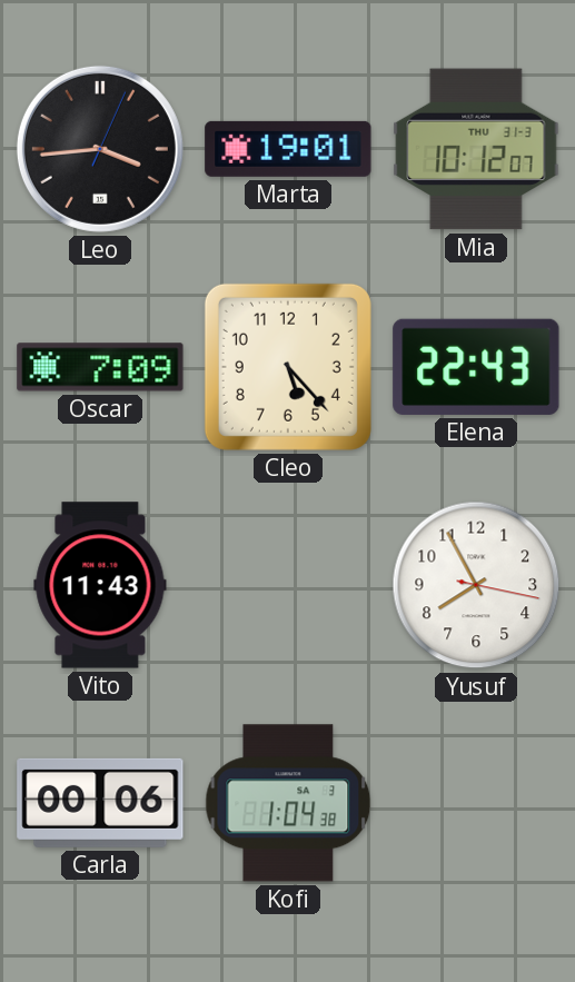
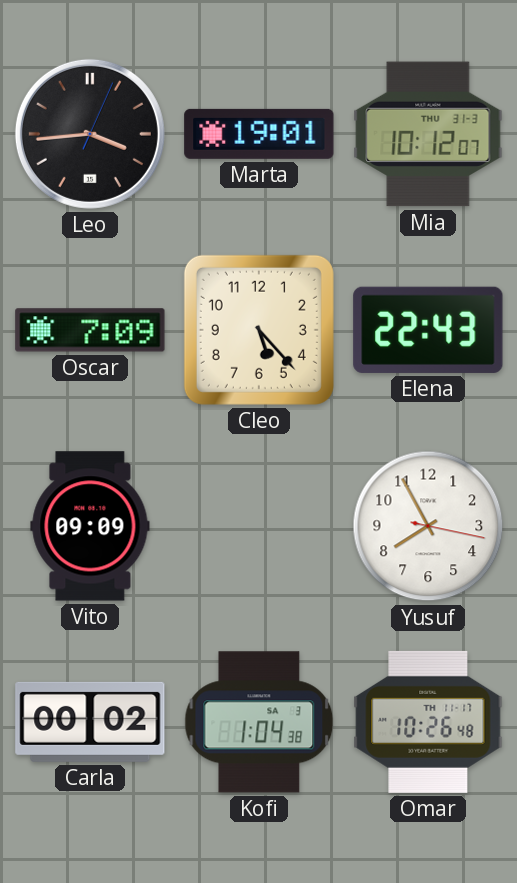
Vito: 11:43 -> 09:09 (90, 526)
Carla: 00:06 -> 00:02 (90, 722)
Omar: none -> 10:26 (428, 722)
